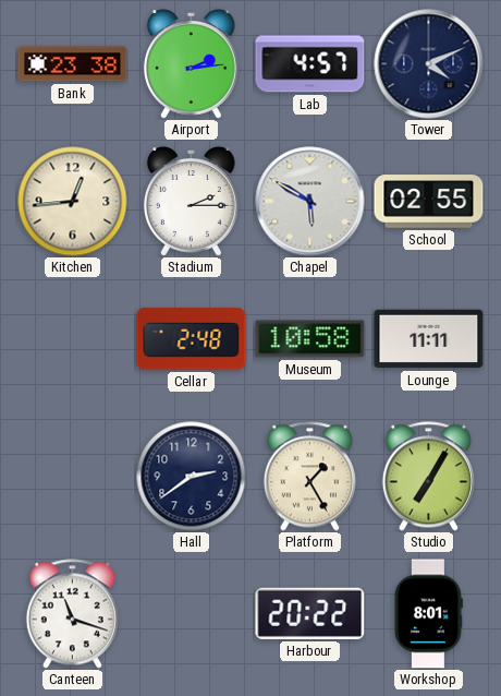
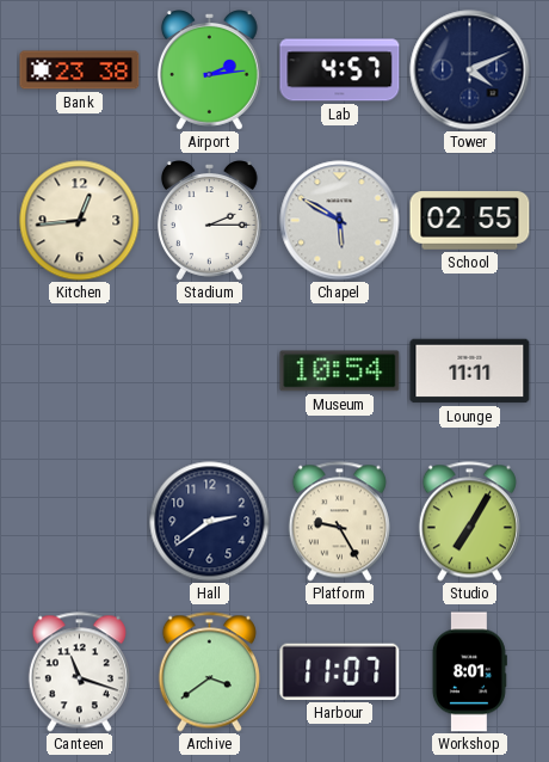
Cellar: 2:48 -> none (192, 339)
Museum: 10:58 -> 10:54 (340, 371)
Platform: 1:25 -> 9:25 (339, 522)
Archive: none -> 3:39 (209, 672)
Harbour: 20:22 -> 11:07 (340, 671)
